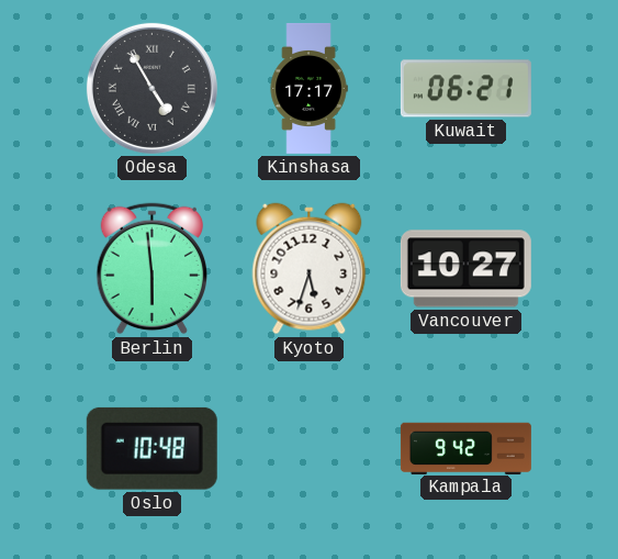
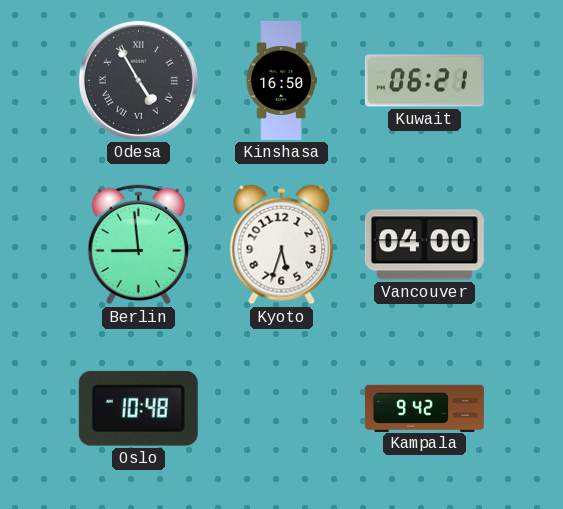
Kinshasa: 17:17 -> 16:50 (281, 80)
Berlin: 5:59 -> 8:59 (138, 245)
Vancouver: 10:27 -> 04:00 (424, 245)
